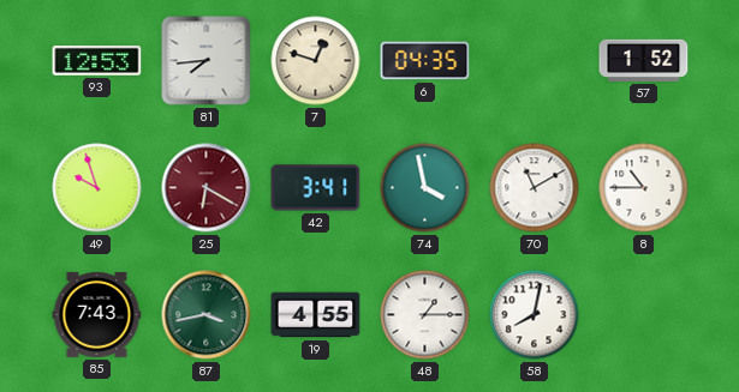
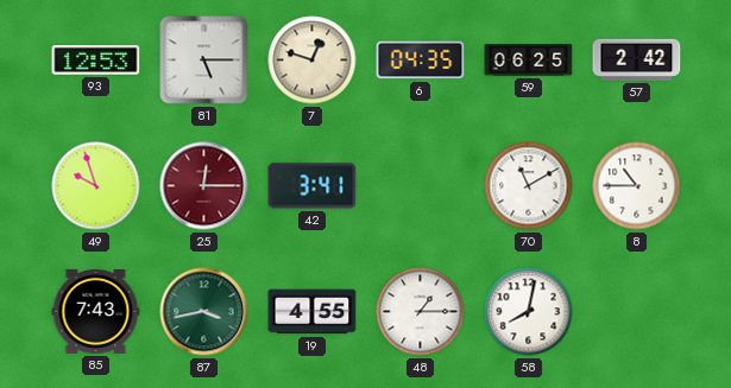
81: 7:44 -> 5:15 (204, 61)
59: none -> 06:25 (529, 61)
57: 1:52 -> 2:42 (637, 59)
25: 6:20 -> 12:15 (204, 186)
74: 3:58 -> none (425, 188)
